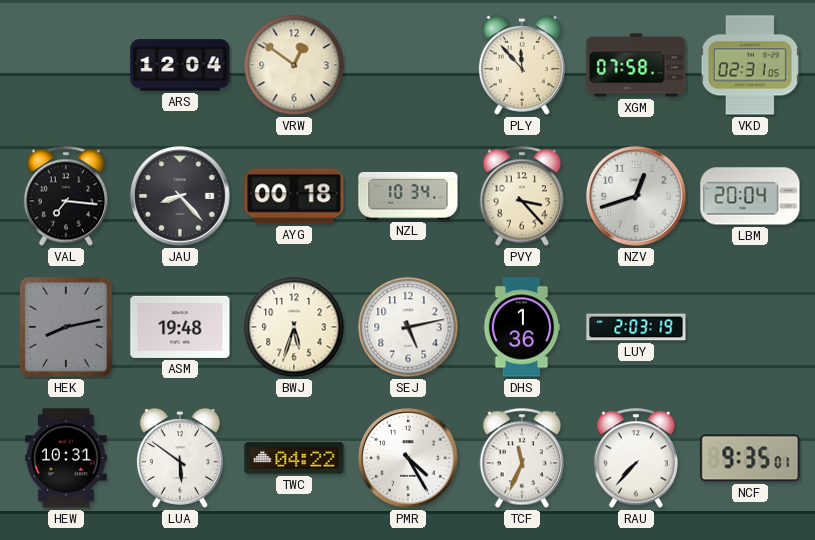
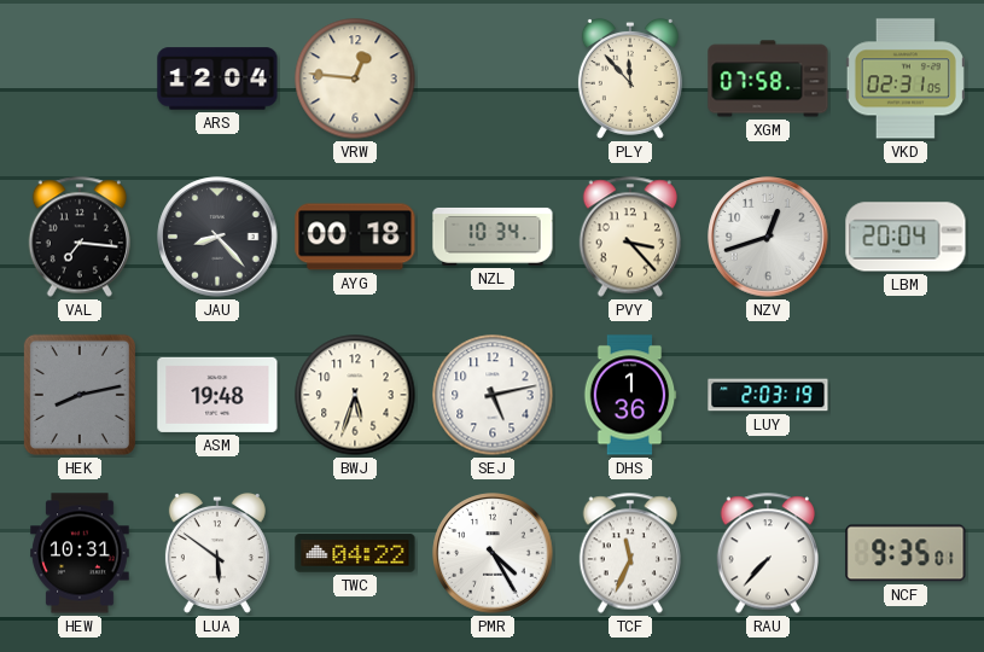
VRW: 12:51 -> 12:46 (355, 78)
